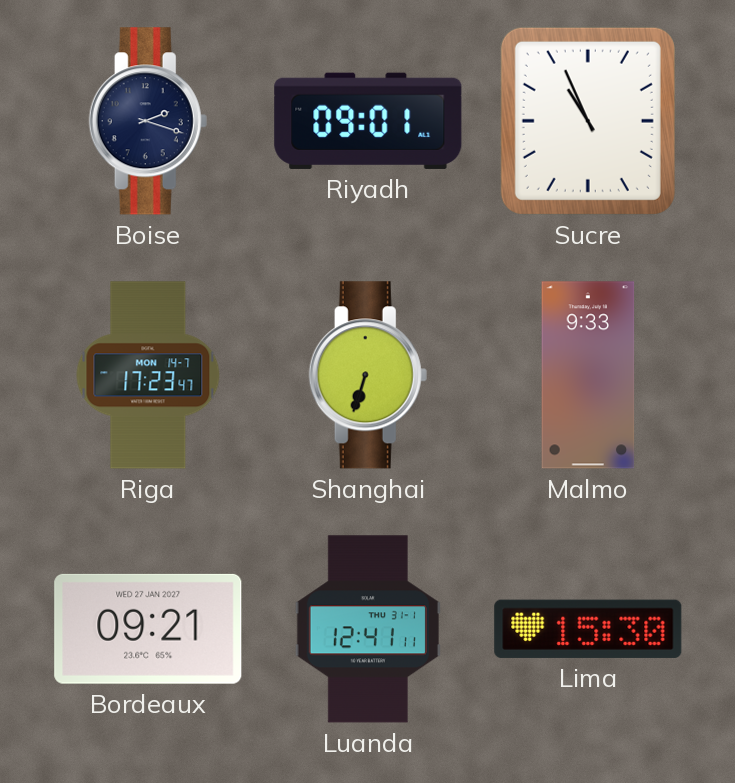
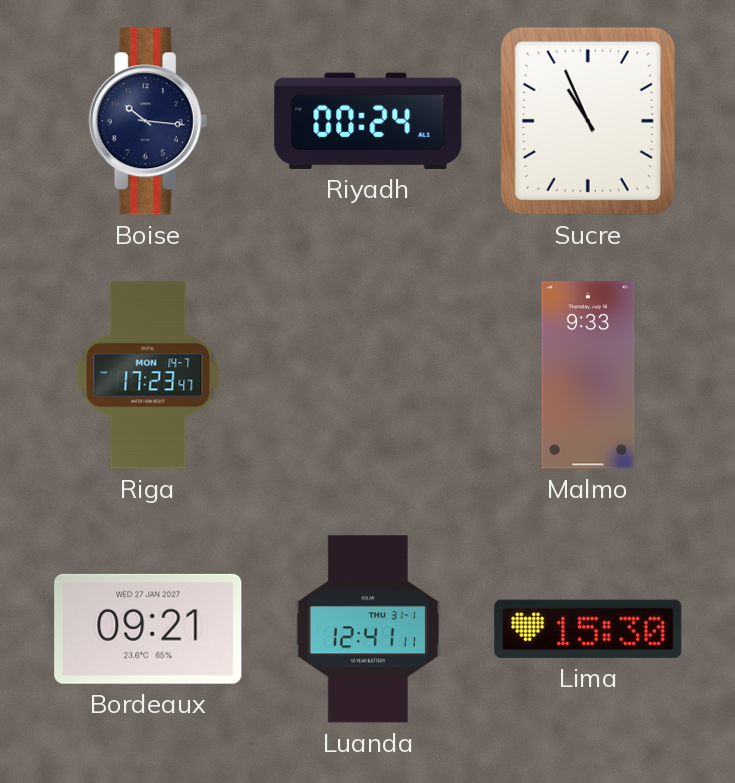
Boise: 2:18 -> 10:16 (148, 121)
Riyadh: 09:01 -> 00:24 (368, 121)
Shanghai: 6:33 -> none (368, 375)
